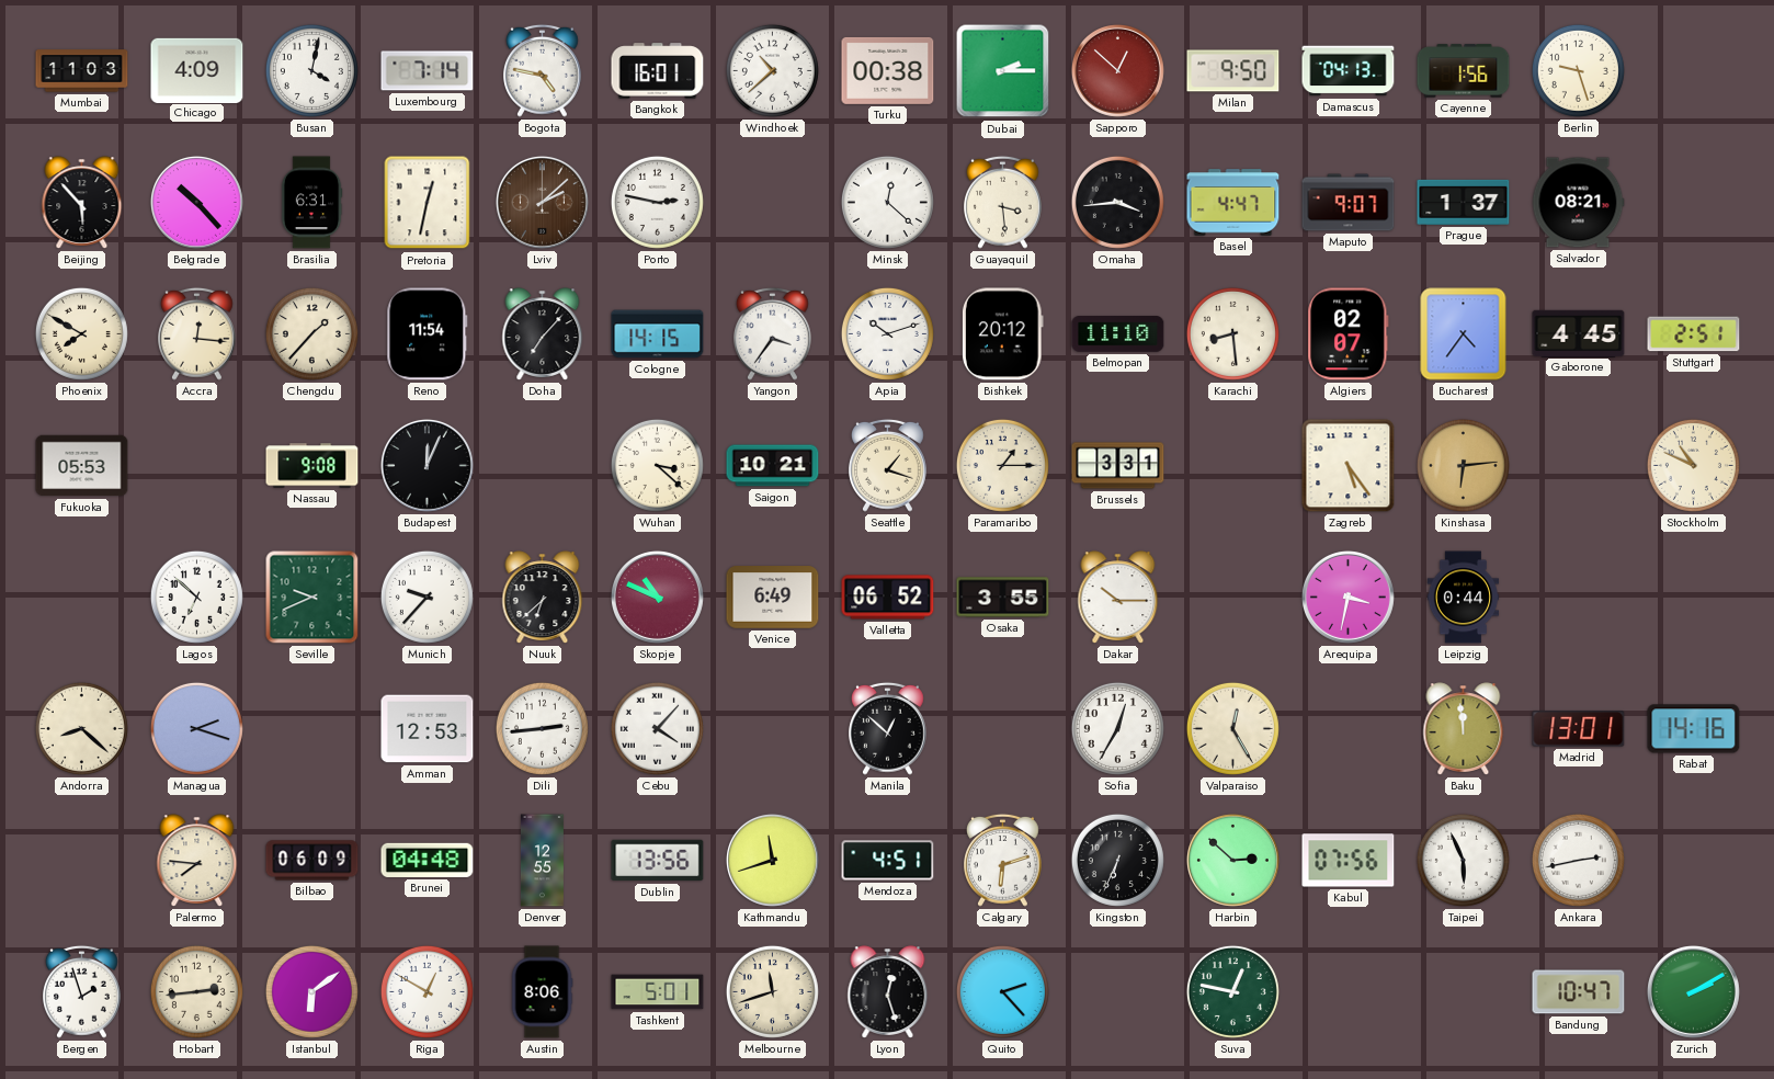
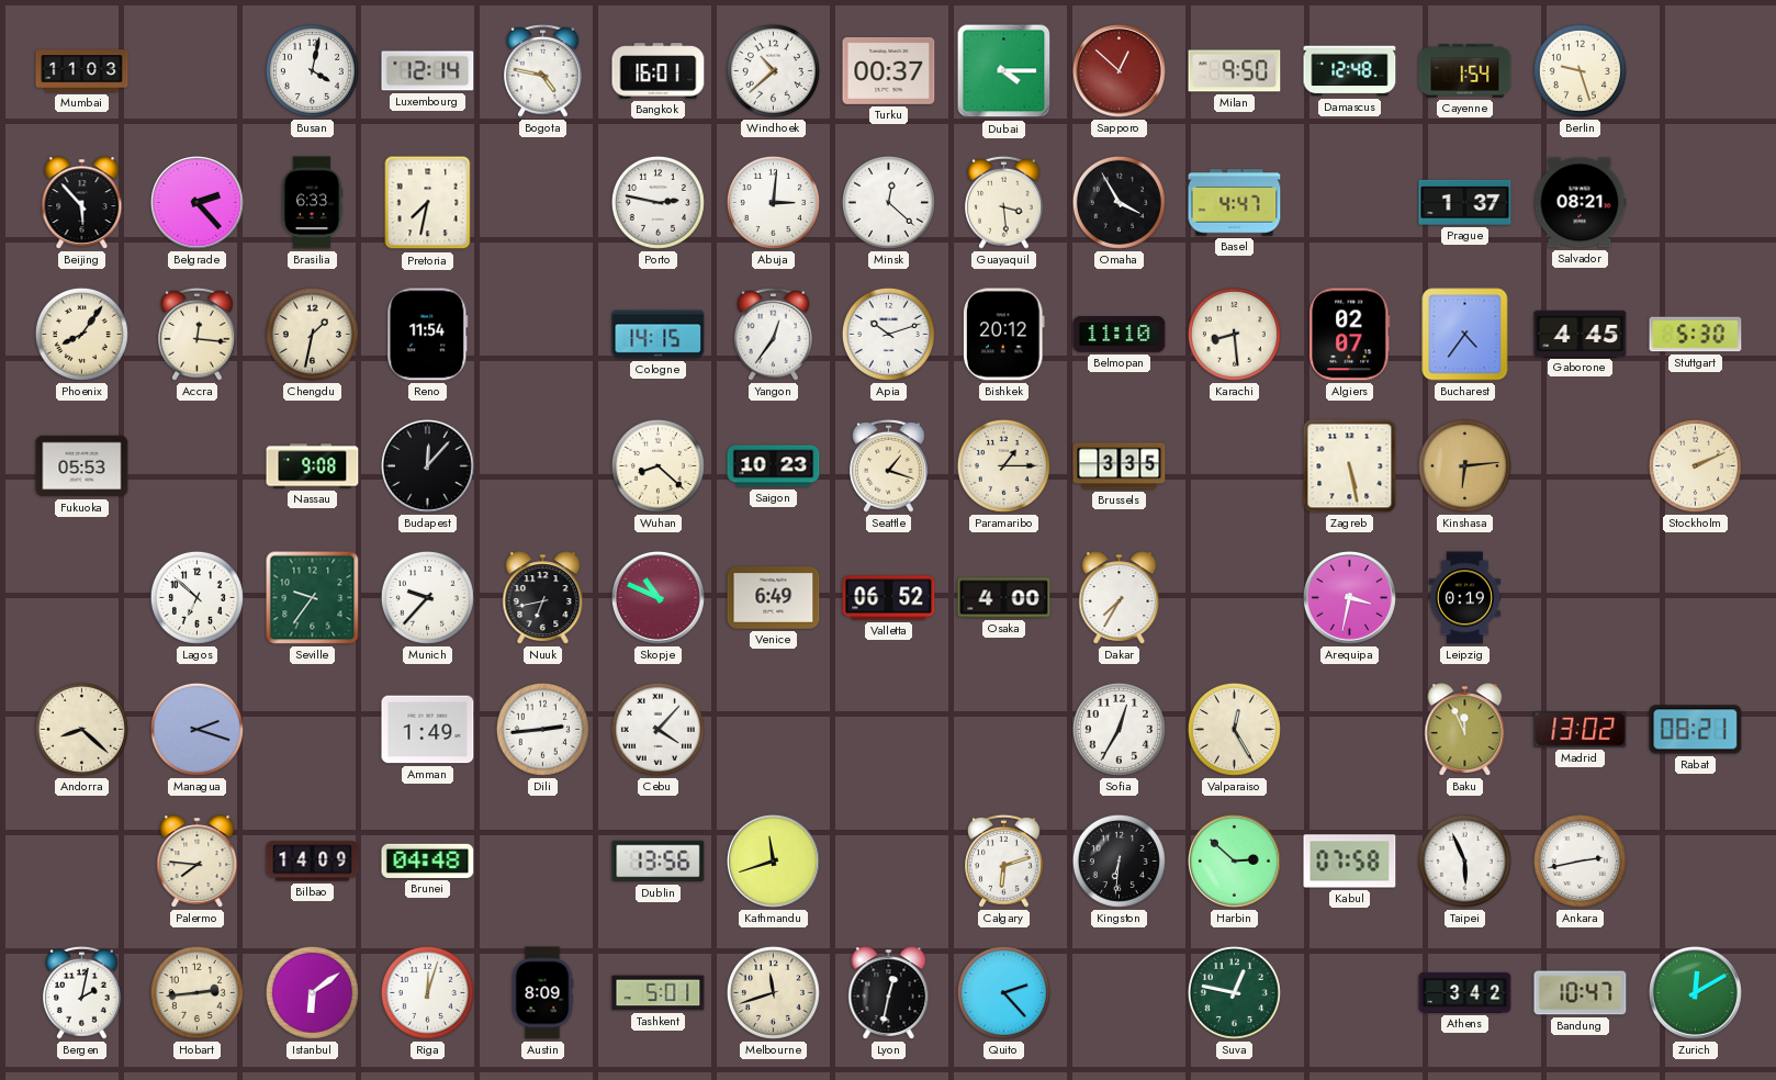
Chicago: 4:09 -> none (197, 70)
Luxembourg: 7:14 -> 12:14 (428, 71)
Turku: 00:38 -> 00:37 (889, 70)
Dubai: 2:15 -> 4:15 (1004, 71)
Damascus: 04:13 -> 12:48 (1350, 71)
Cayenne: 1:56 -> 1:54 (1465, 71)
Belgrade: 10:23 -> 2:23 (196, 202)
Brasilia: 6:31 -> 6:33 (312, 203)
Pretoria: 12:32 -> 7:32 (428, 203)
Lviv: 2:08 -> none (542, 202)
Abuja: none -> 3:01 (773, 202)
Omaha: 3:44 -> 3:55 (1119, 202)
Maputo: 9:07 -> none (1349, 203)
Phoenix: 7:50 -> 8:06 (81, 334)
Chengdu: 1:37 -> 1:32 (312, 334)
Doha: 7:07 -> none (543, 334)
Yangon: 3:36 -> 12:36 (774, 334)
Stuttgart: 2:51 -> 5:30 (1696, 335)
Budapest: 12:04 -> 12:07 (427, 465)
Wuhan: 3:22 -> 8:22 (657, 465)
Saigon: 10:21 -> 10:23 (774, 466)
Brussels: 3:31 -> 3:35 (1120, 466)
Zagreb: 5:24 -> 5:28 (1350, 466)
Stockholm: 10:49 -> 2:11 (1695, 465)
Seville: 9:41 -> 9:36 (313, 598)
Nuuk: 6:38 -> 6:43 (543, 598)
Osaka: 3:55 -> 4:00 (1004, 598)
Dakar: 10:15 -> 7:35 (1120, 598)
Leipzig: 0:44 -> 0:19 (1465, 598)
Amman: 12:53 -> 1:49 (428, 730)
Manila: 12:52 -> none (888, 728)
Baku: 11:59 -> 11:56 (1465, 730)
Madrid: 13:01 -> 13:02 (1581, 730)
Rabat: 14:16 -> 08:21 (1696, 730)
Bilbao: 06:09 -> 14:09 (313, 862)
Denver: 12:55 -> none (542, 861)
Mendoza: 4:51 -> none (888, 861)
Kingston: 6:34 -> 6:31 (1119, 860)
Kabul: 07:56 -> 07:58 (1350, 862)
Bergen: 1:57 -> 2:02 (82, 992)
Riga: 12:50 -> 12:03 (427, 992)
Austin: 8:06 -> 8:09 (542, 993)
Lyon: 12:27 -> 12:32 (889, 993)
Athens: none -> 3:42 (1465, 992)
Zurich: 2:10 -> 12:10 (1695, 992)
